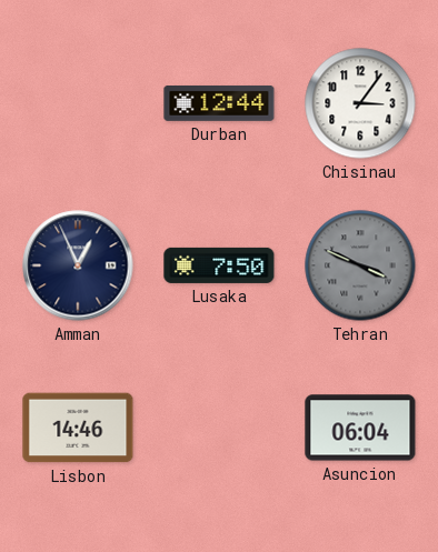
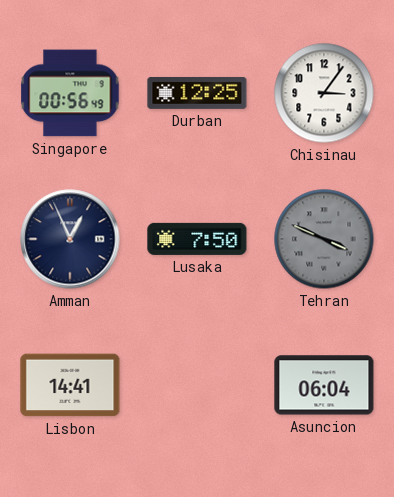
Singapore: none -> 00:56 (70, 93)
Durban: 12:44 -> 12:25 (197, 93)
Lisbon: 14:46 -> 14:41 (70, 385)
